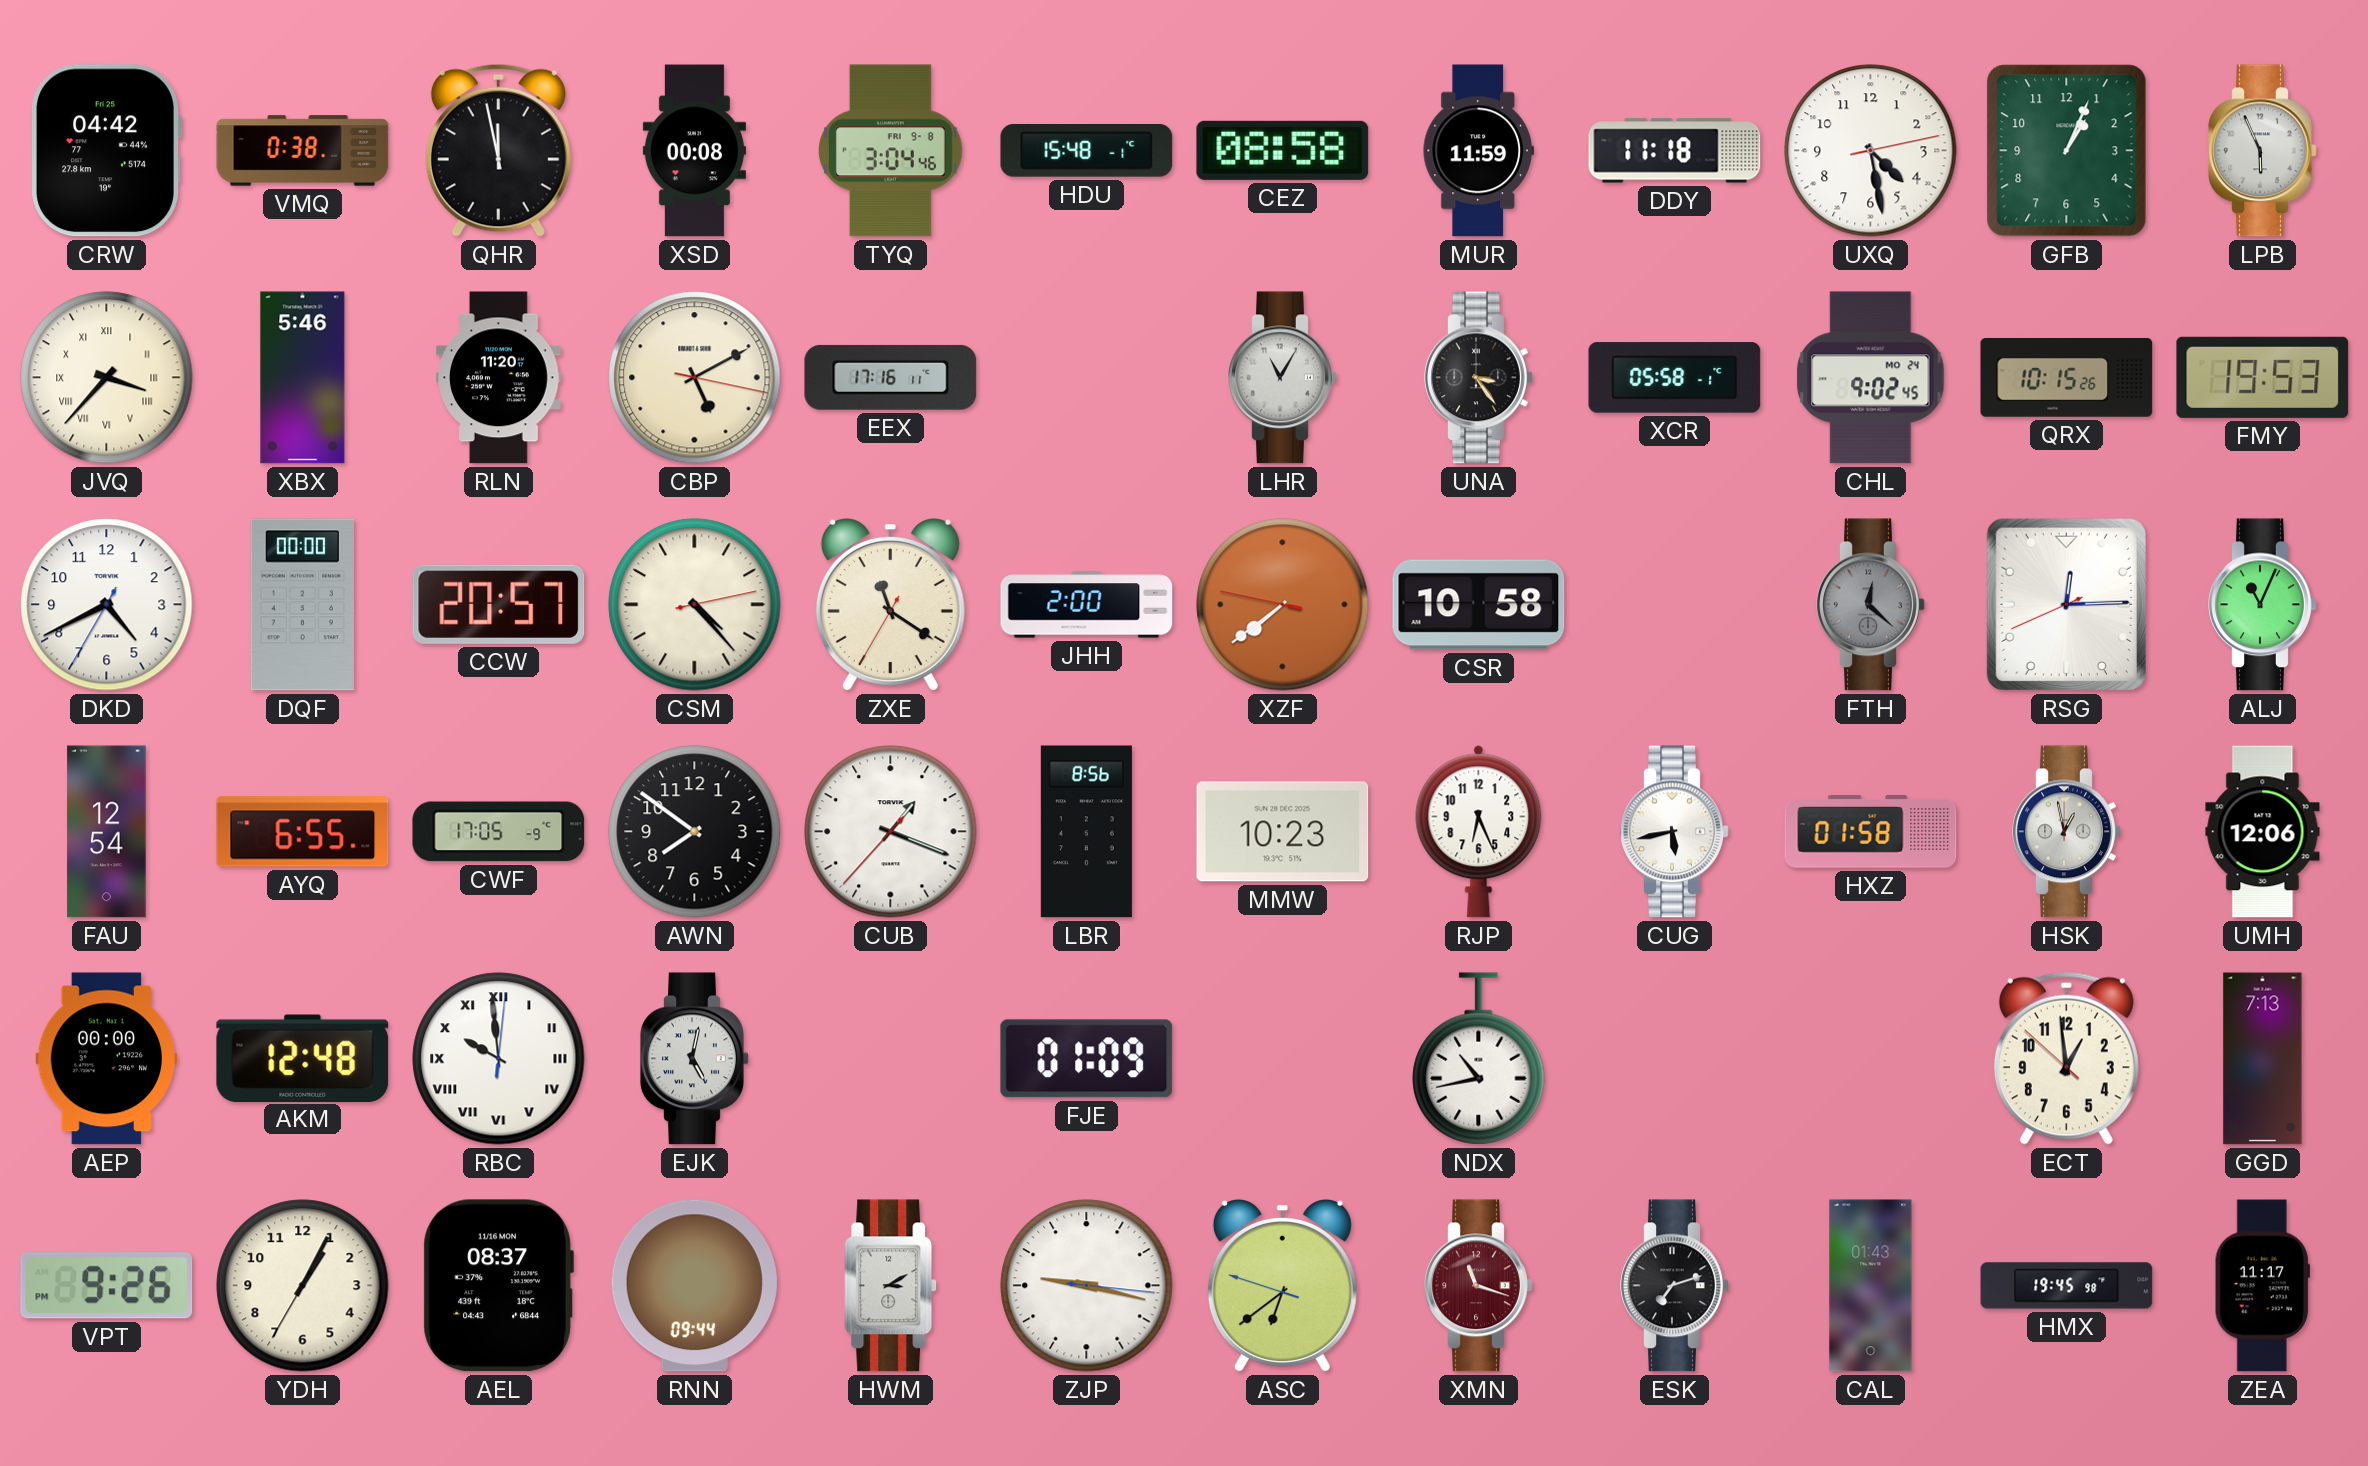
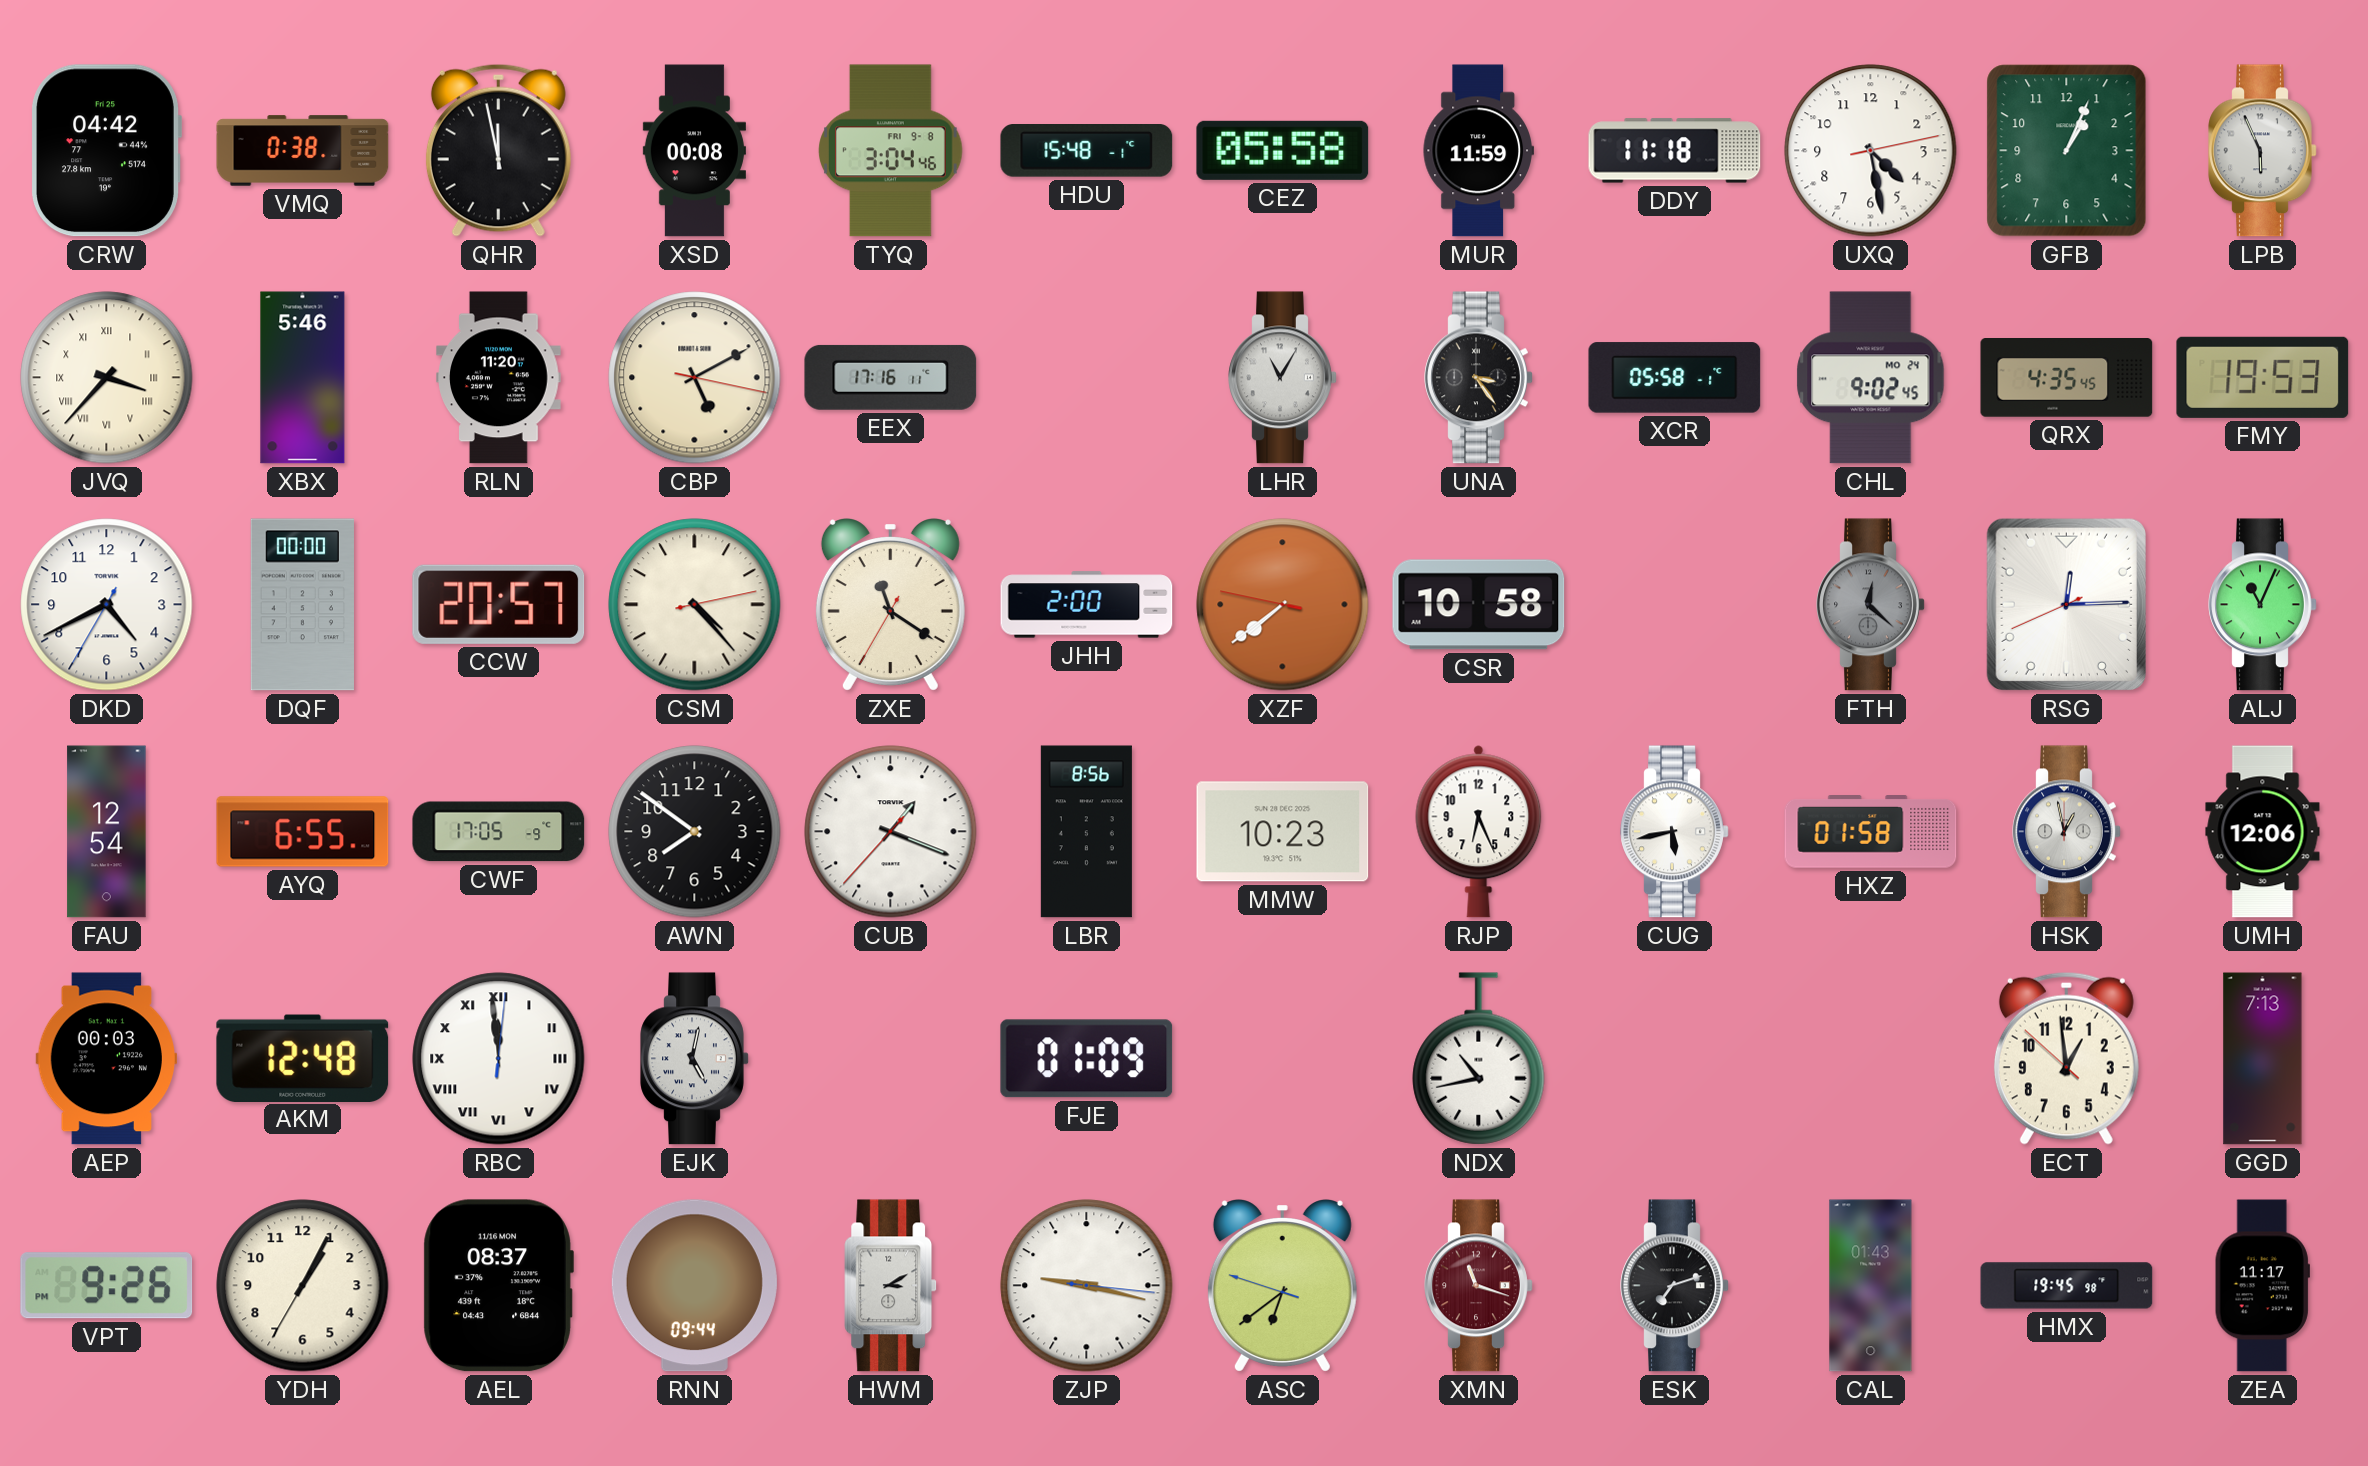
CEZ: 08:58 -> 05:58 (1283, 150)
QRX: 10:15 -> 4:35 (2067, 378)
AEP: 00:00 -> 00:03 (107, 1059)
RBC: 9:59 -> 11:59 (499, 1059)
